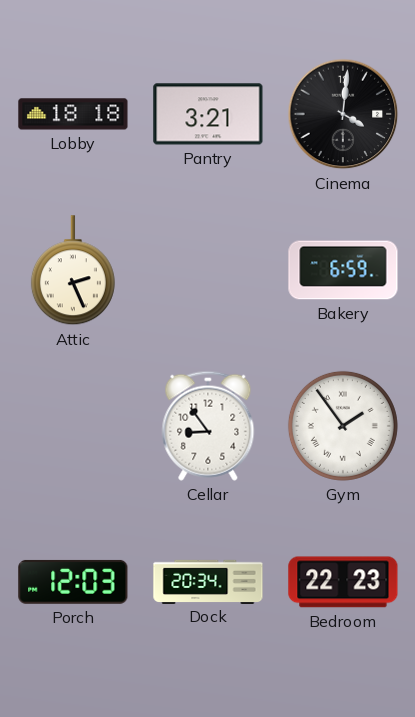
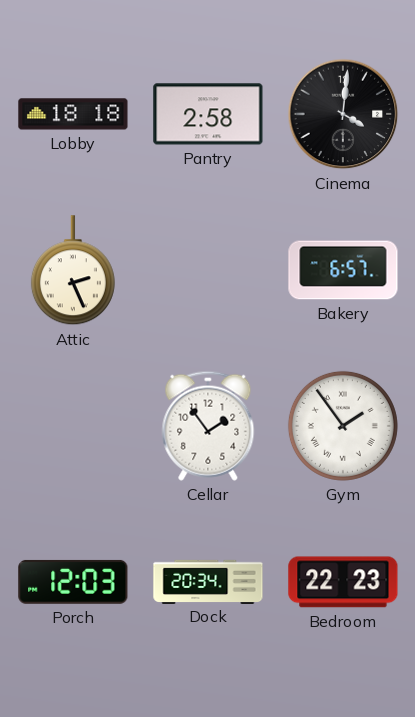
Pantry: 3:21 -> 2:58 (208, 114)
Bakery: 6:59 -> 6:57 (343, 270)
Cellar: 8:54 -> 1:54 (208, 426)
